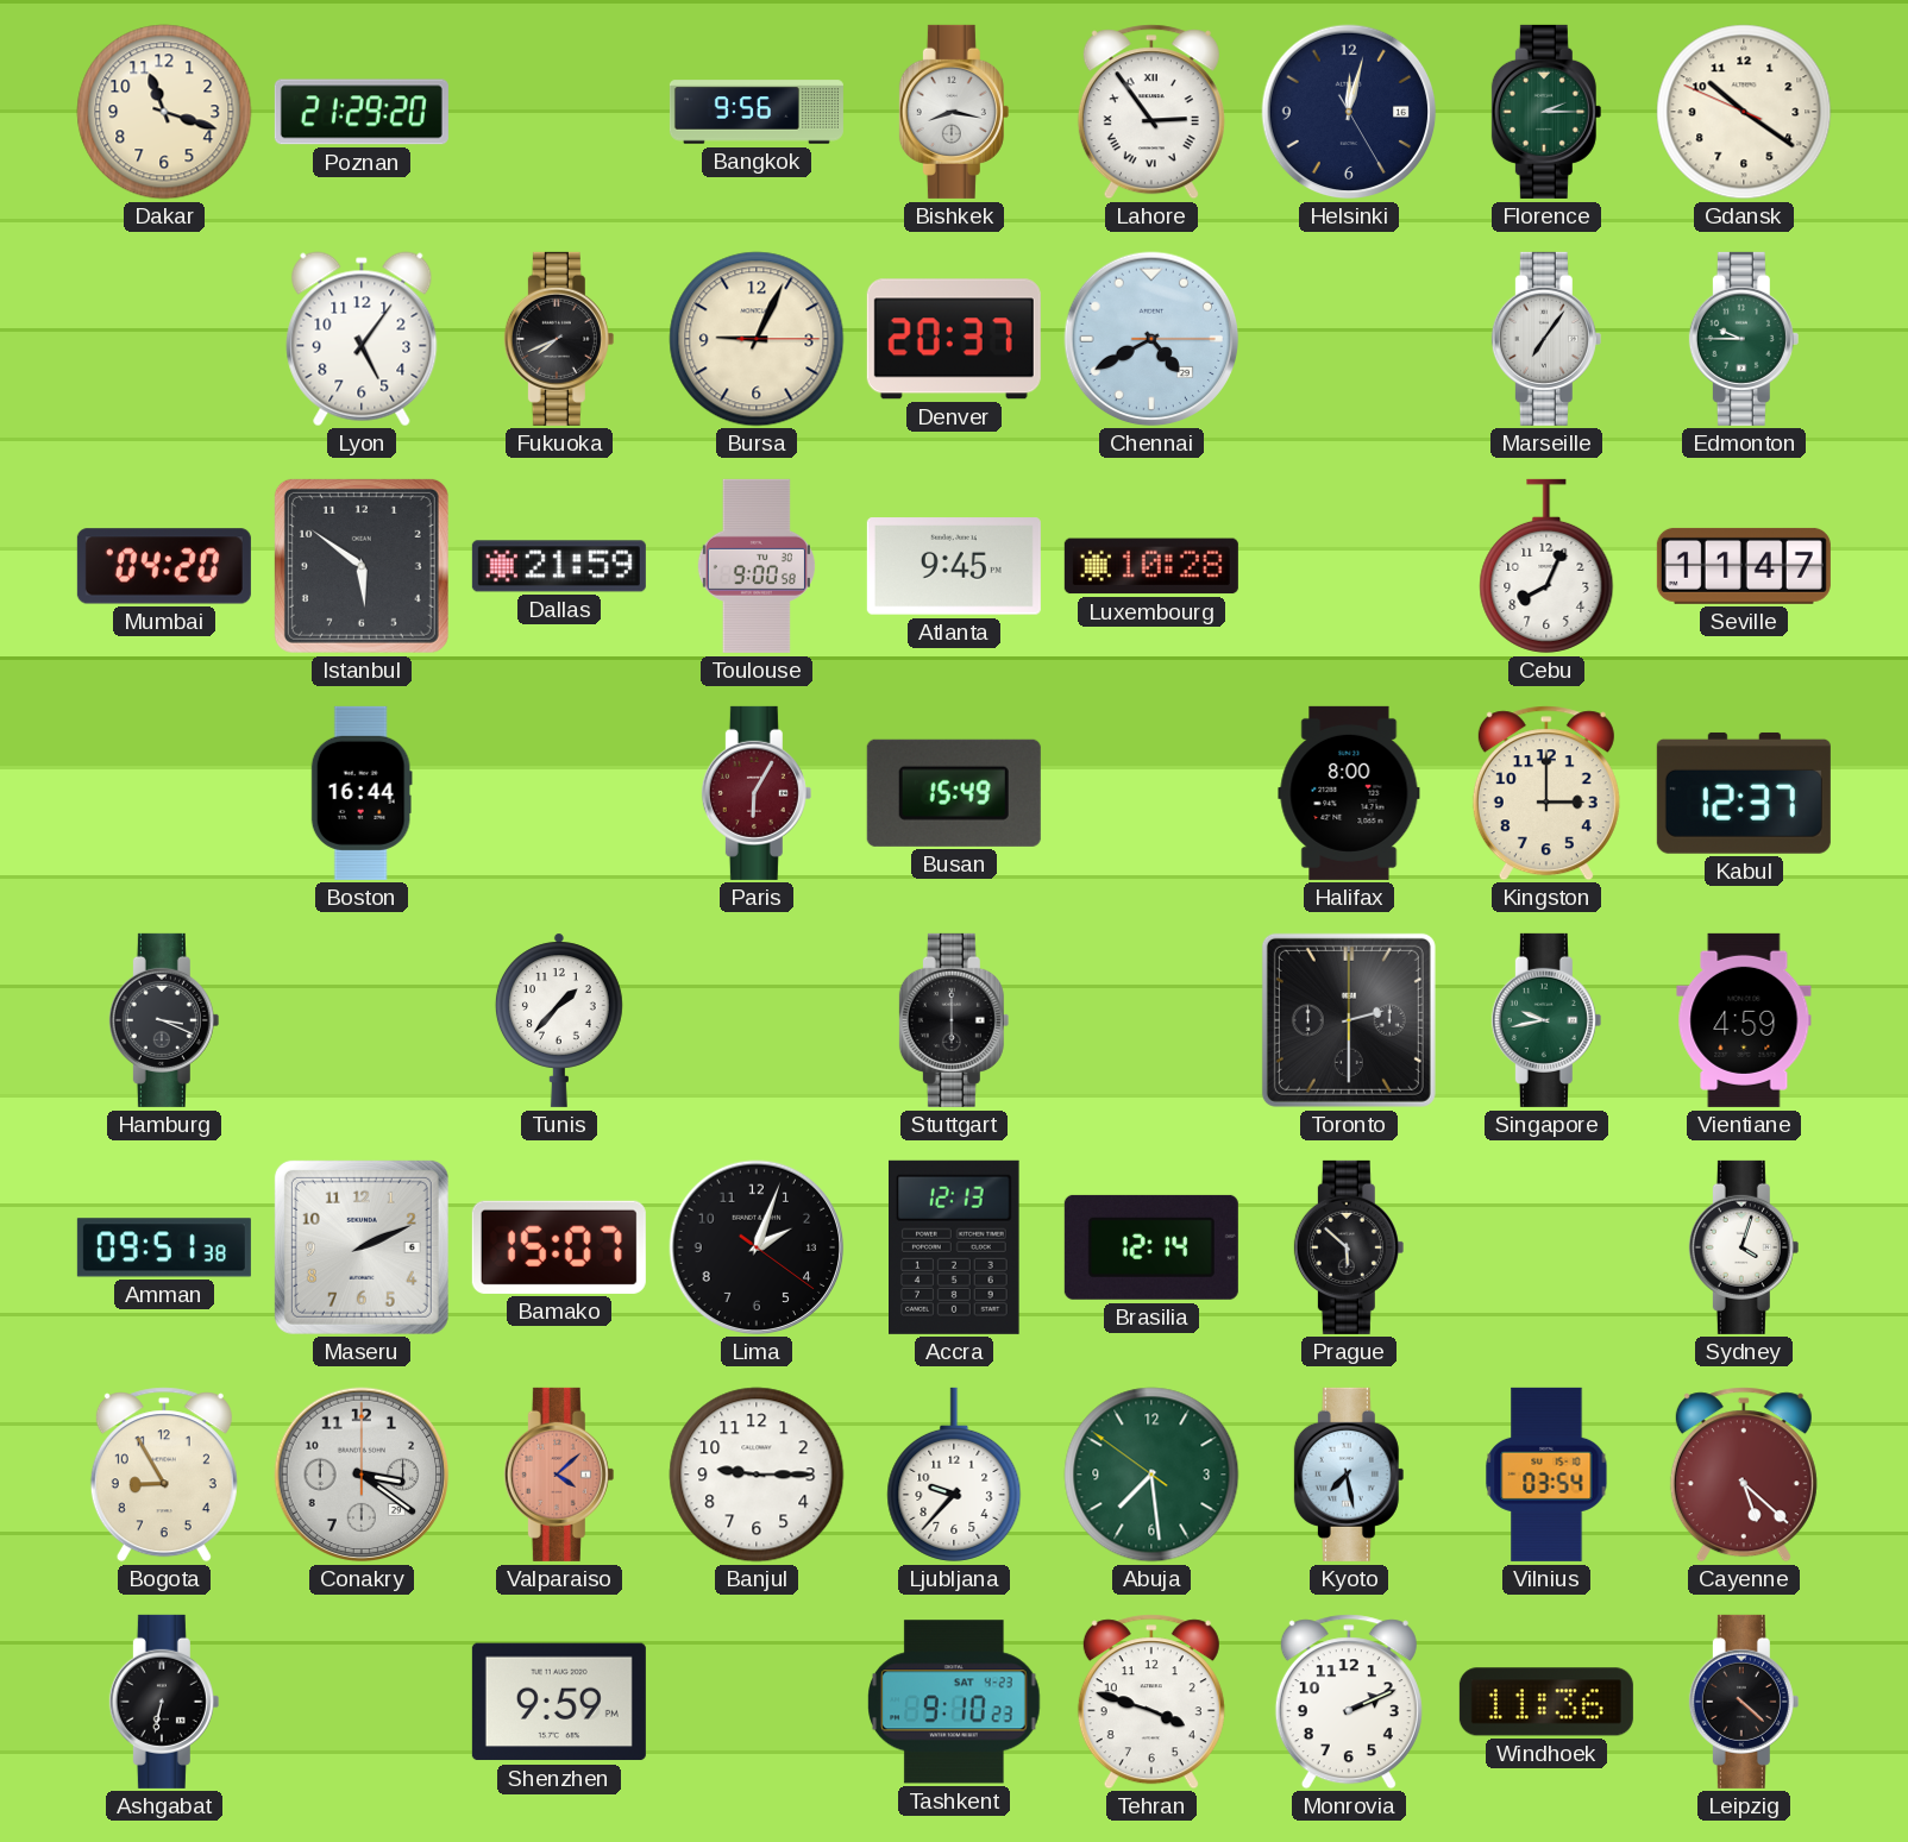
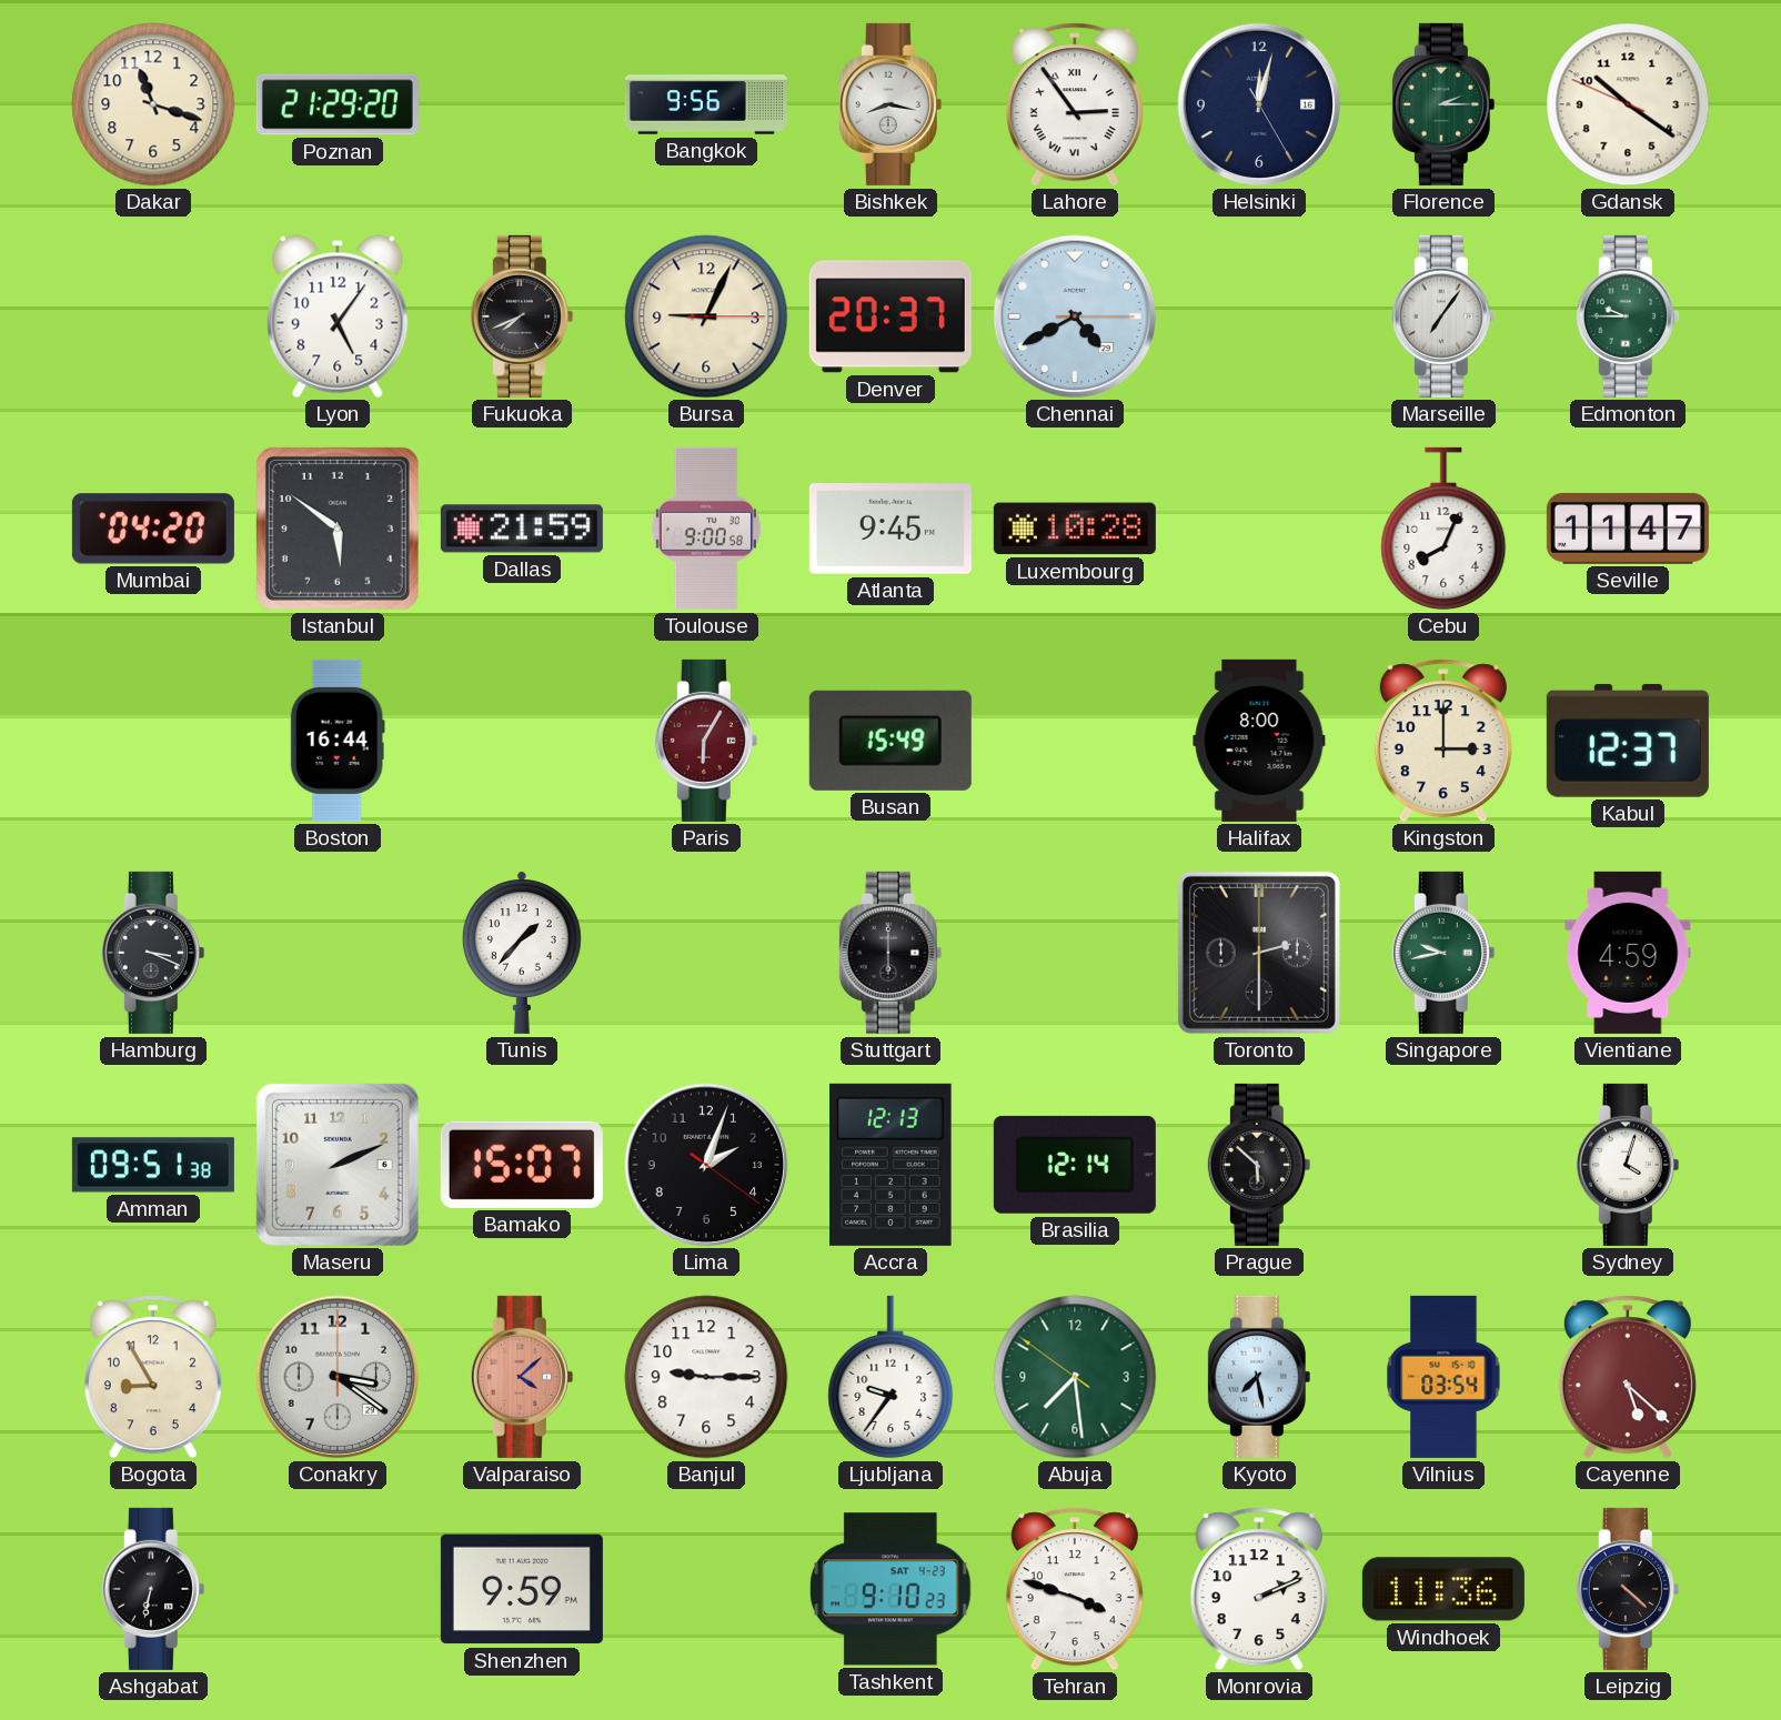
Ljubljana: 9:37 -> 9:36 (890, 1377)
